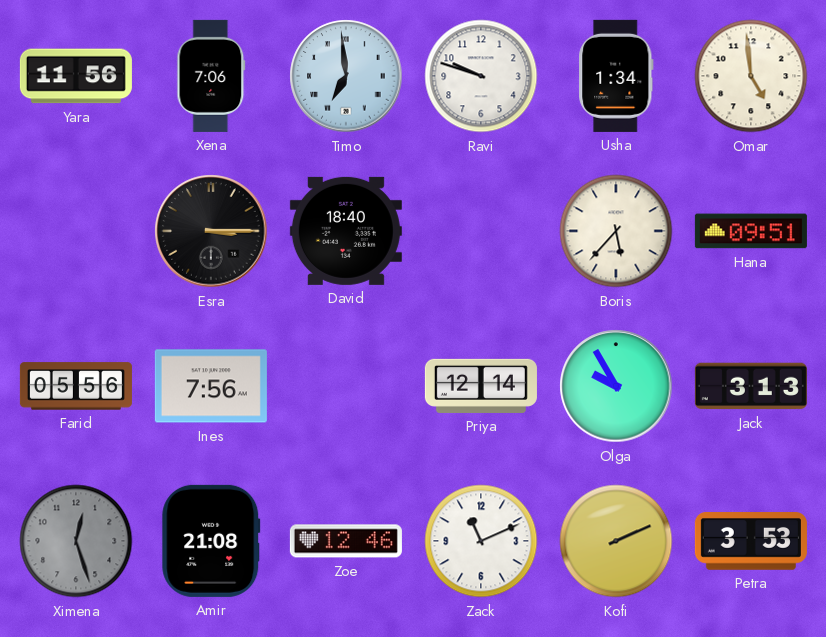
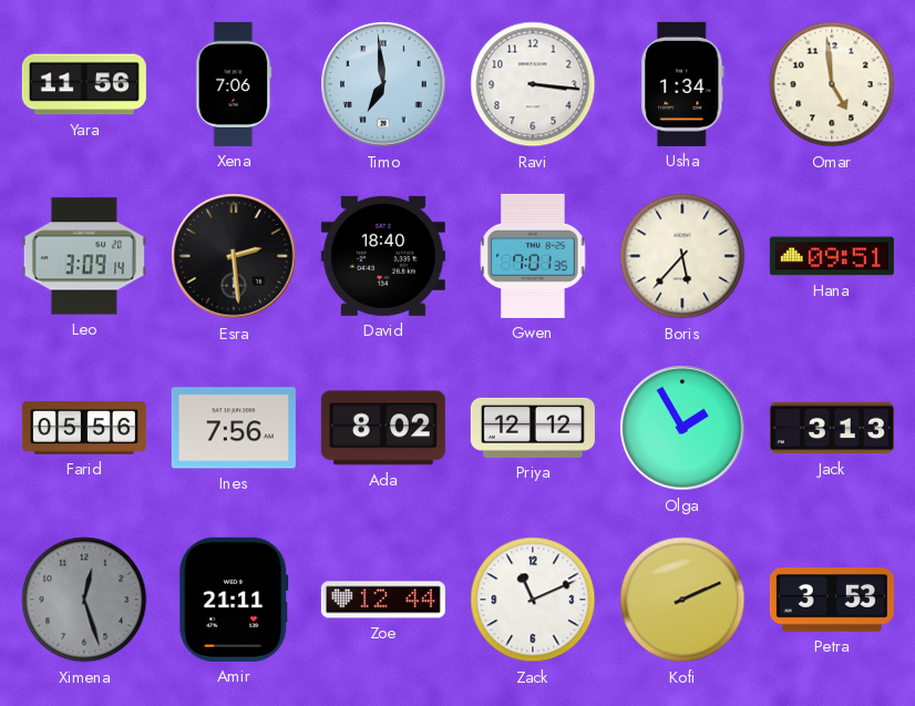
Ravi: 9:48 -> 3:16 (533, 84)
Leo: none -> 3:09 (84, 256)
Esra: 3:15 -> 2:29 (234, 256)
Gwen: none -> 7:01 (533, 256)
Ada: none -> 8:02 (383, 428)
Priya: 12:14 -> 12:12 (533, 428)
Olga: 9:55 -> 1:55 (682, 428)
Amir: 21:08 -> 21:11 (234, 600)
Zoe: 12:46 -> 12:44 (383, 600)
